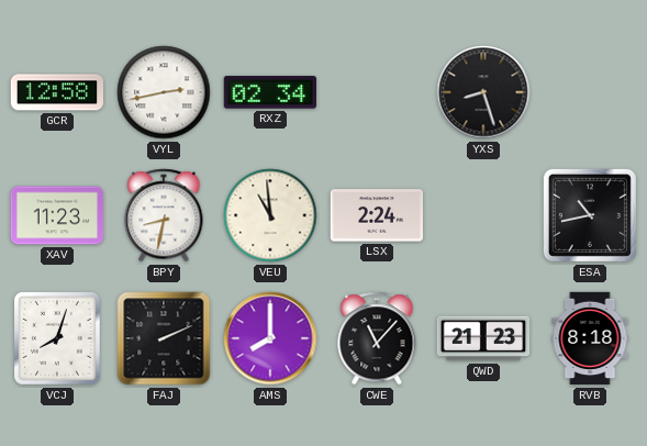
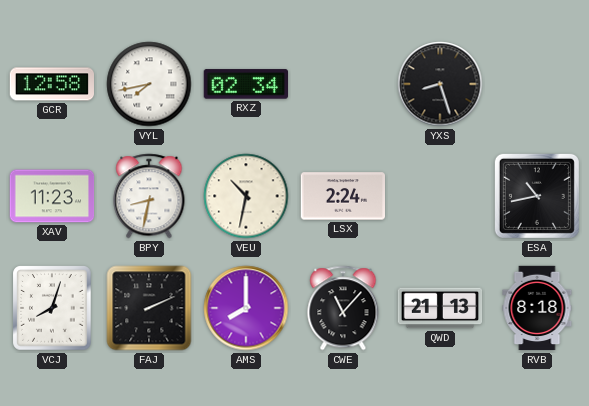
VYL: 2:43 -> 7:43 (149, 84)
VEU: 10:59 -> 10:32 (246, 196)
QWD: 21:23 -> 21:13 (440, 308)
